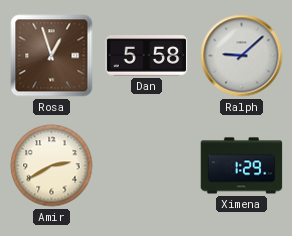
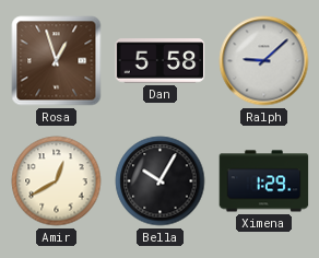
Amir: 2:40 -> 12:40 (57, 181)
Bella: none -> 10:05 (161, 181)
